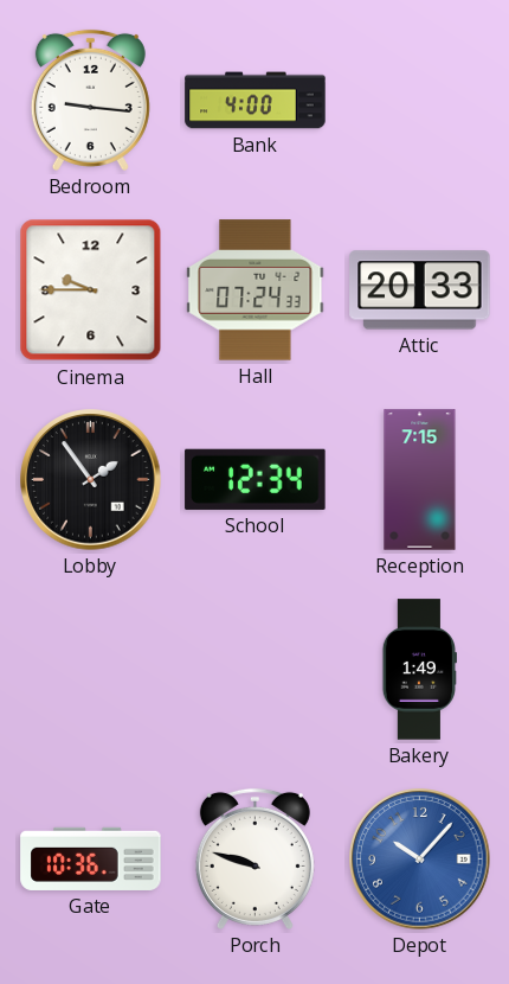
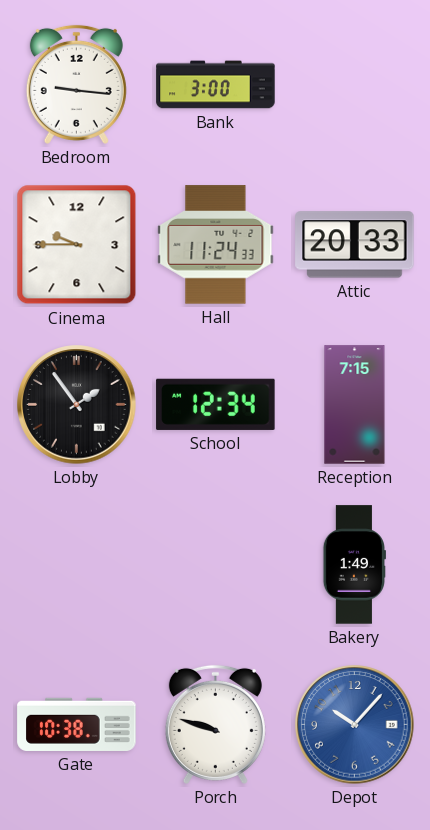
Bank: 4:00 -> 3:00 (216, 85)
Hall: 07:24 -> 11:24 (216, 245)
Gate: 10:36 -> 10:38 (77, 724)
